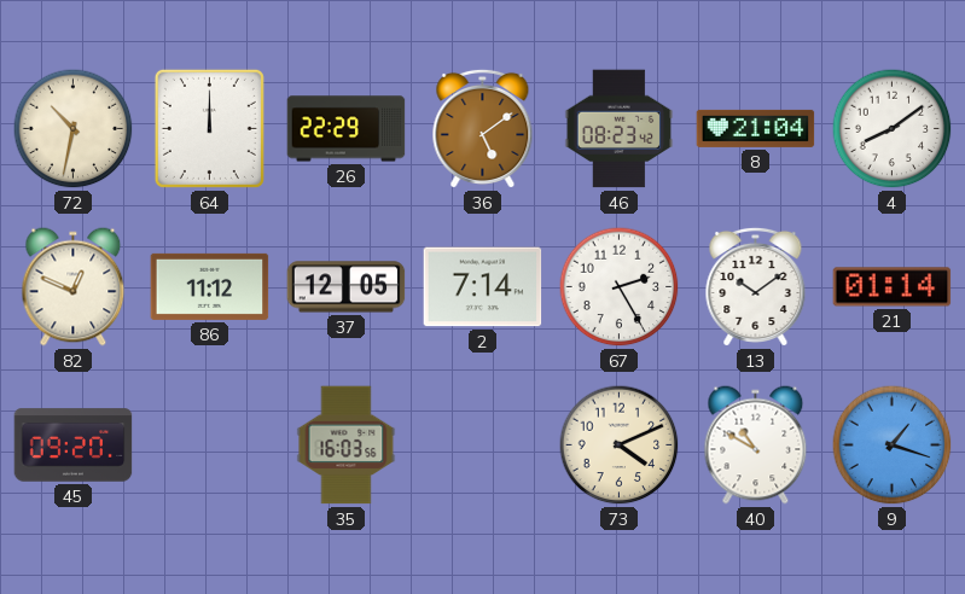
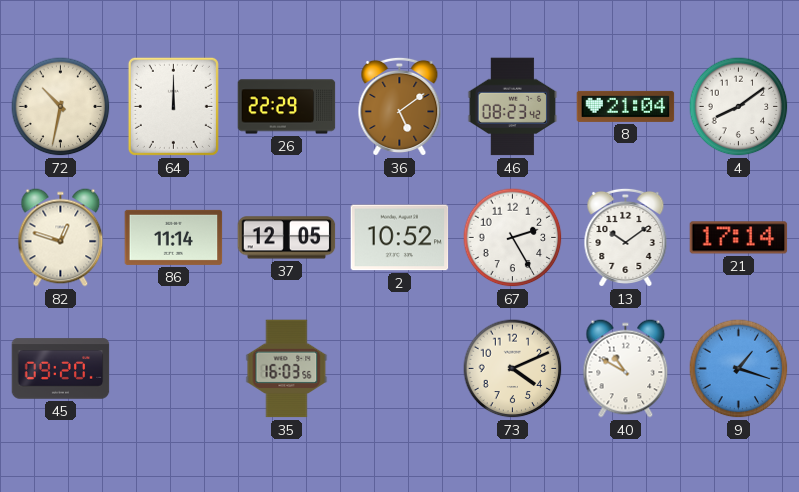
82: 12:49 -> 12:48 (61, 238)
86: 11:12 -> 11:14 (174, 237)
2: 7:14 -> 10:52 (400, 238)
21: 01:14 -> 17:14 (739, 238)
